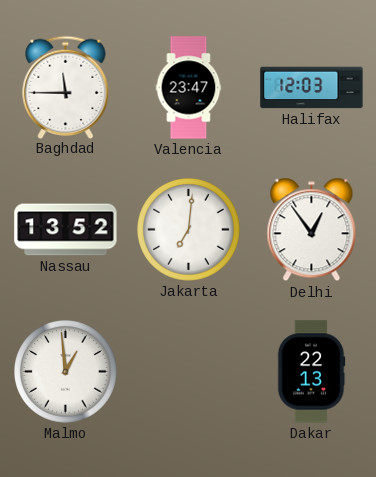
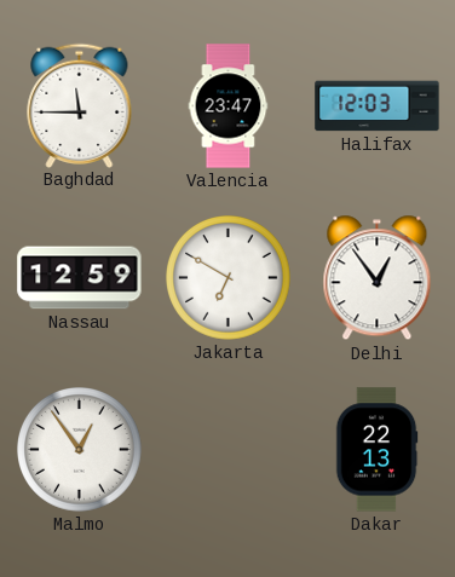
Nassau: 13:52 -> 12:59 (80, 278)
Jakarta: 7:01 -> 6:50 (229, 278)
Malmo: 12:59 -> 12:54 (80, 450)
